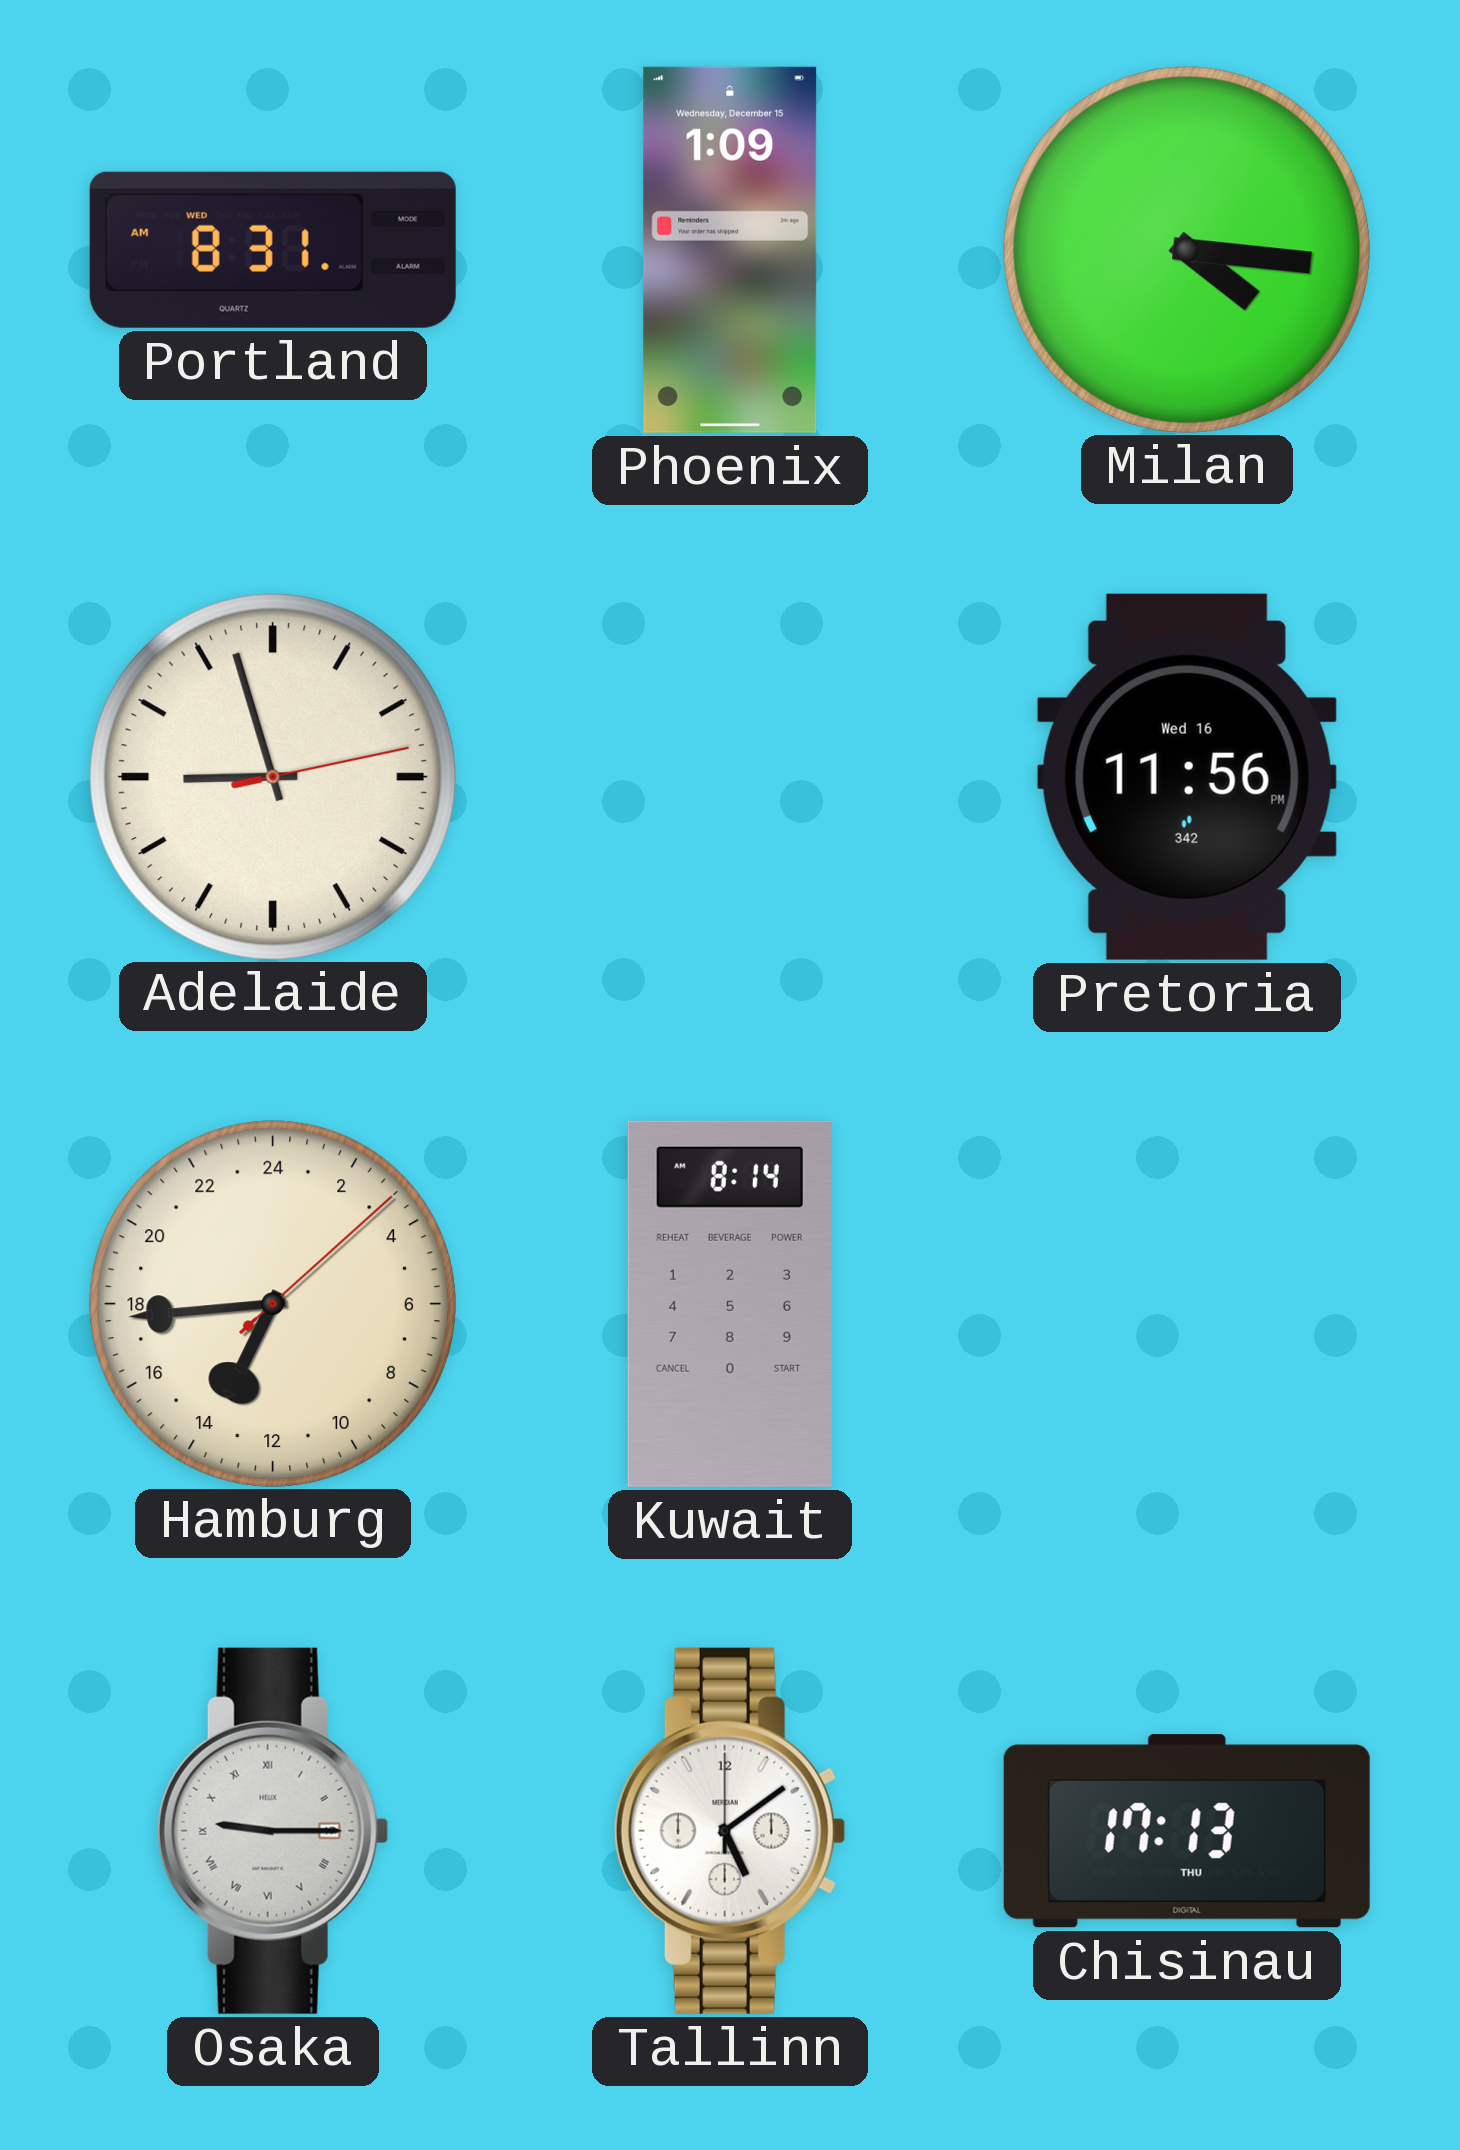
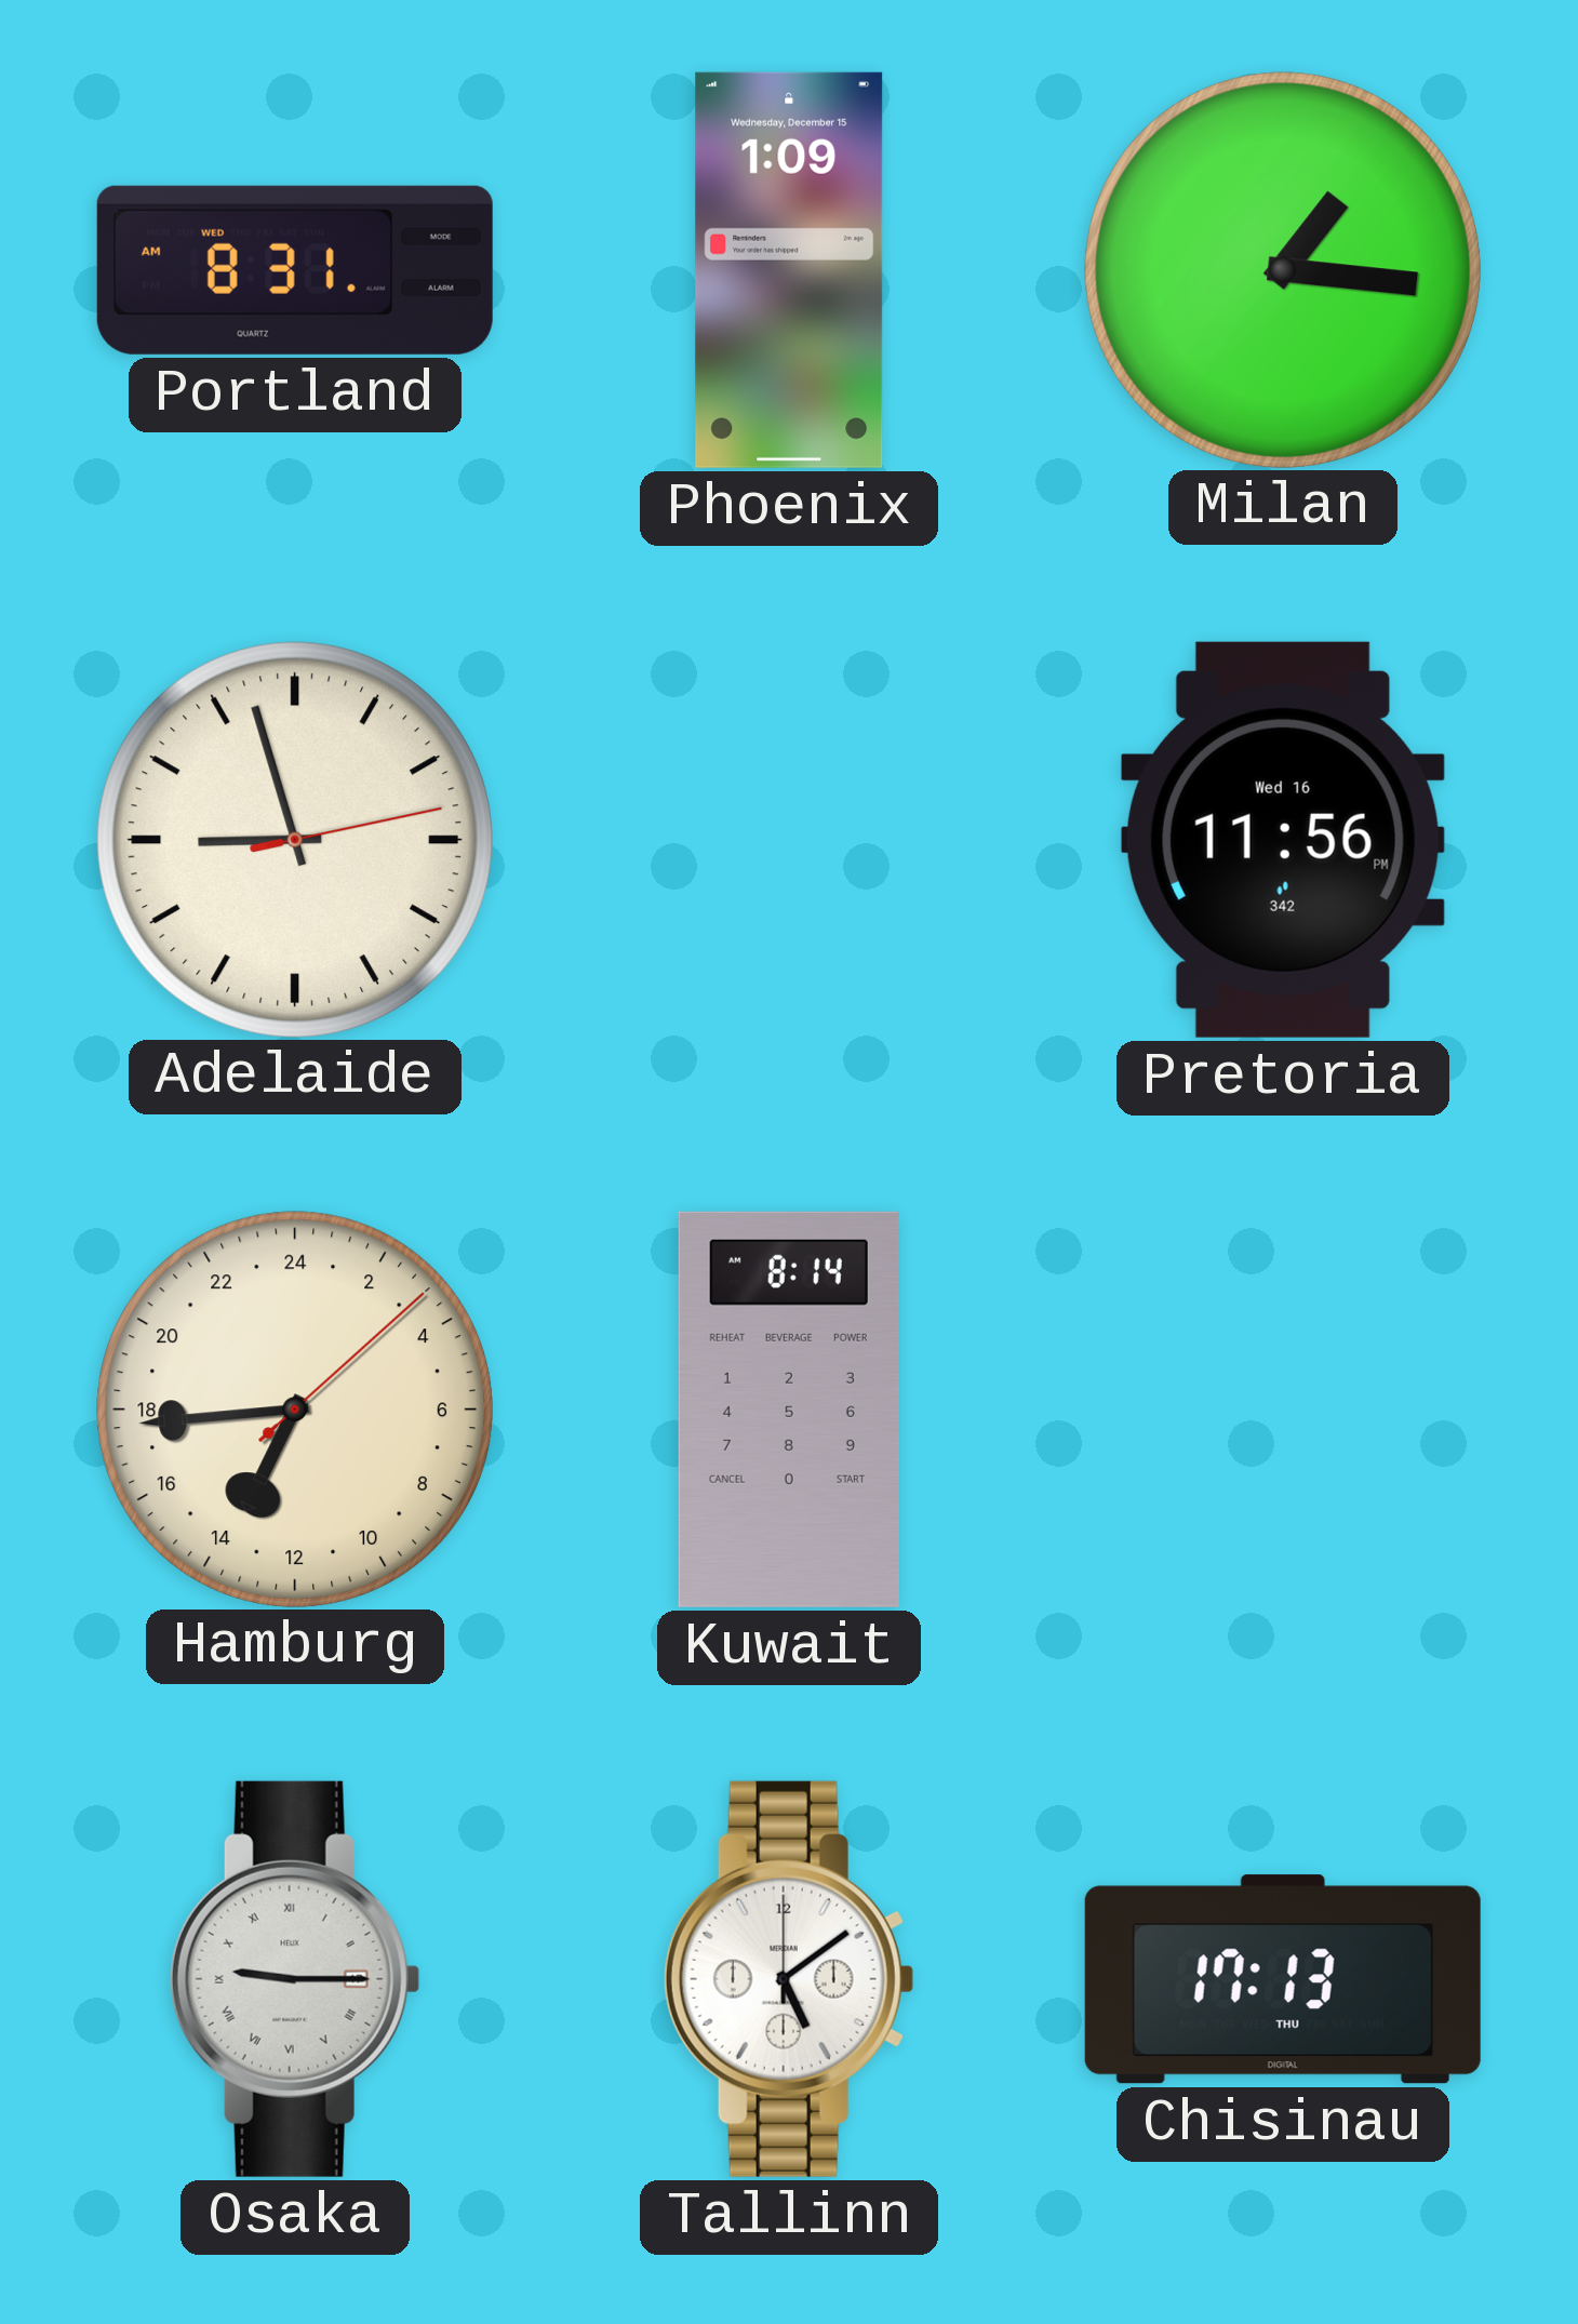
Milan: 4:16 -> 1:16 (1282, 269)
